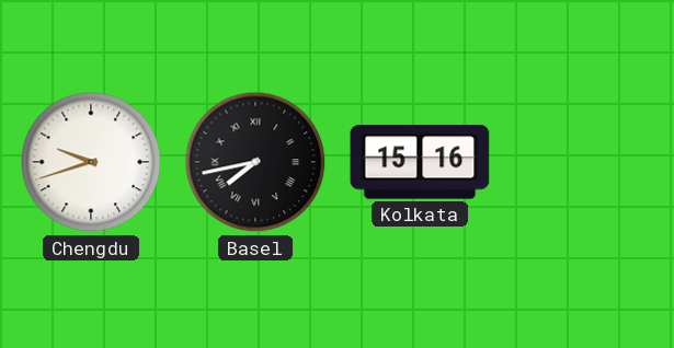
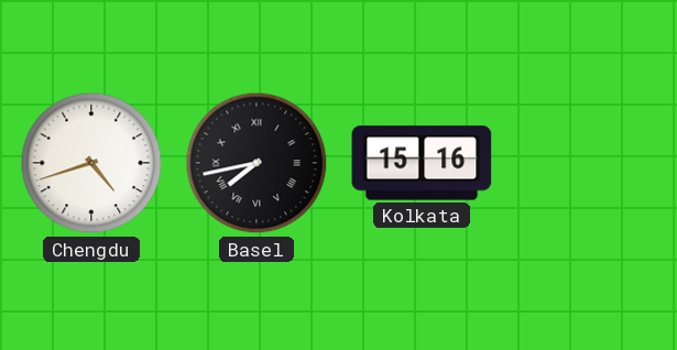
Chengdu: 9:42 -> 4:42 (91, 163)
